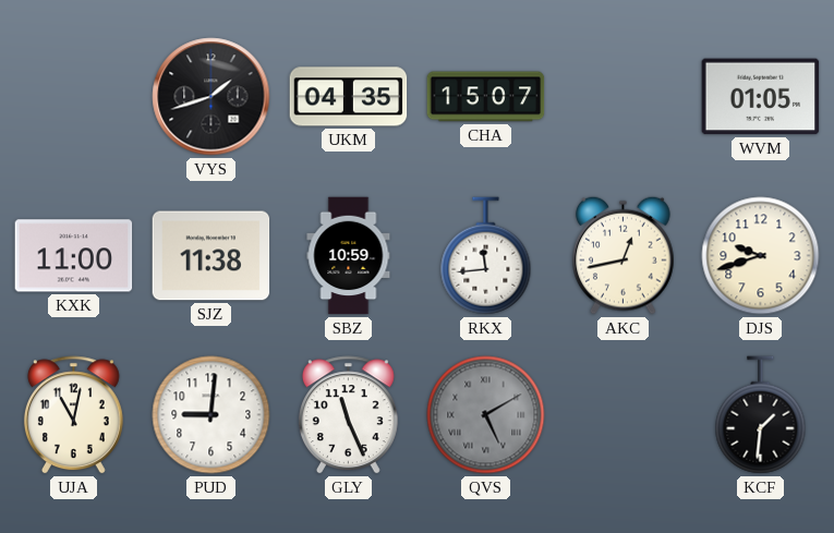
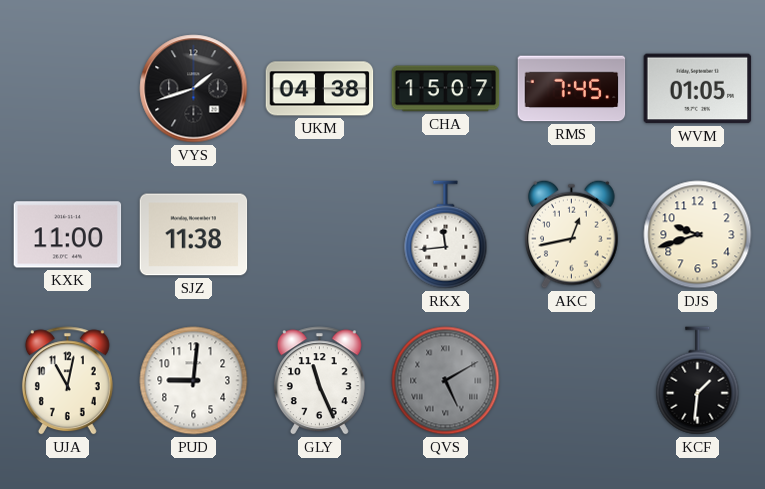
UKM: 04:35 -> 04:38 (320, 89)
RMS: none -> 7:45 (572, 89)
SBZ: 10:59 -> none (349, 256)
